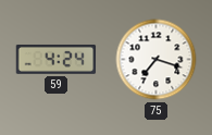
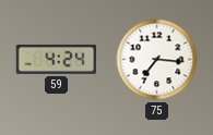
75: 7:18 -> 7:16 (157, 60)
